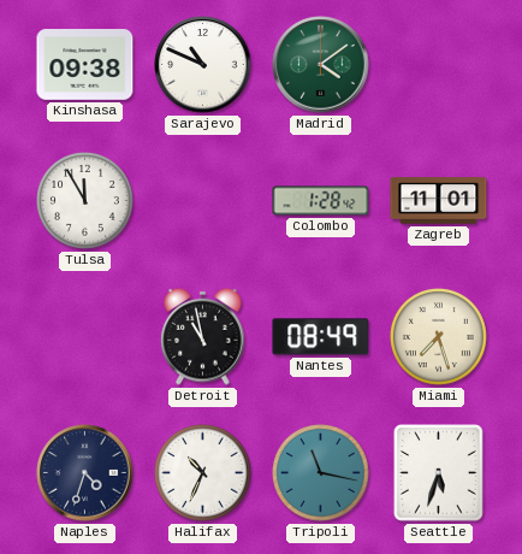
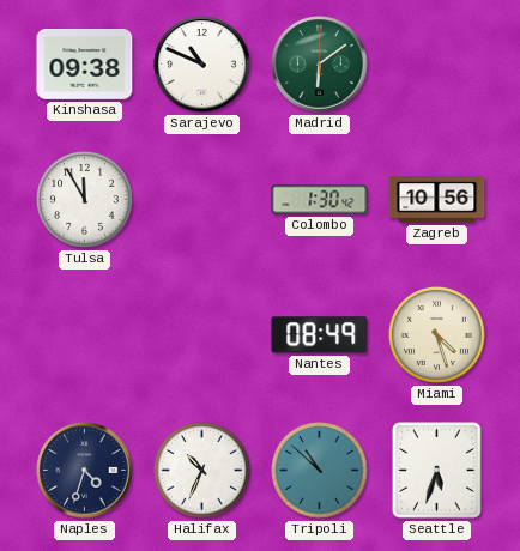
Madrid: 4:09 -> 6:09 (320, 65)
Colombo: 1:28 -> 1:30 (320, 200)
Zagreb: 11:01 -> 10:56 (437, 200)
Detroit: 10:58 -> none (203, 336)
Miami: 7:27 -> 4:27 (437, 335)
Tripoli: 11:17 -> 10:52 (320, 471)
